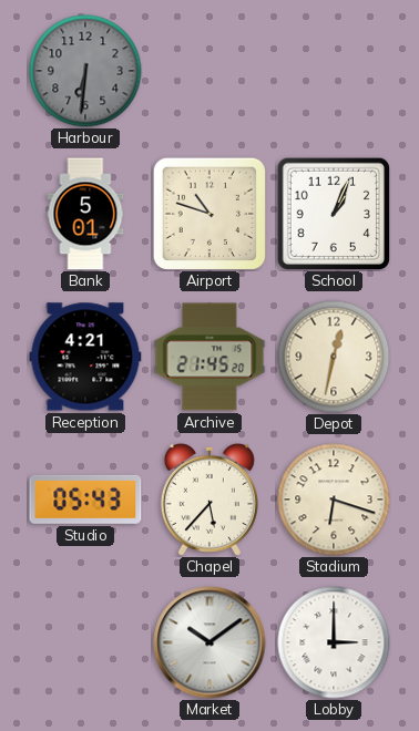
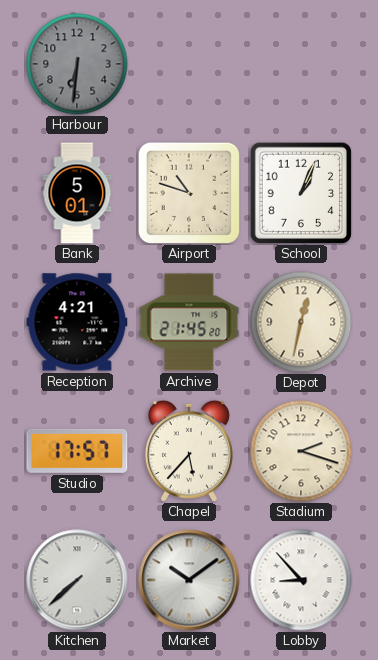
Studio: 05:43 -> 17:57 (77, 451)
Stadium: 6:18 -> 2:18 (301, 451)
Kitchen: none -> 7:38 (77, 580)
Lobby: 3:00 -> 8:53 (301, 580)
